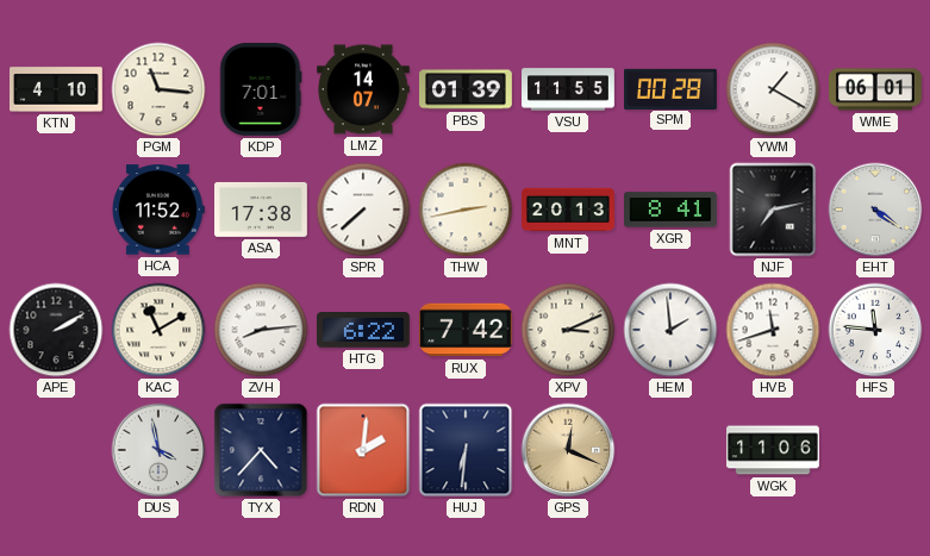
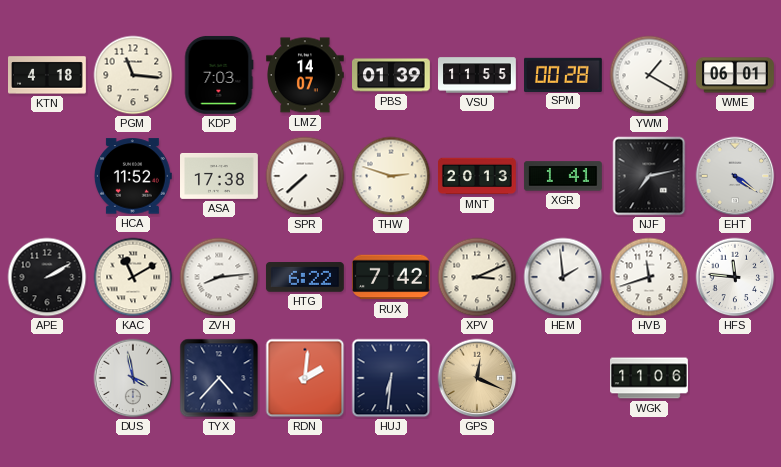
KTN: 4:10 -> 4:18 (48, 75)
KDP: 7:01 -> 7:03 (219, 75)
THW: 2:43 -> 2:48 (391, 176)
XGR: 8:41 -> 1:41 (563, 176)
